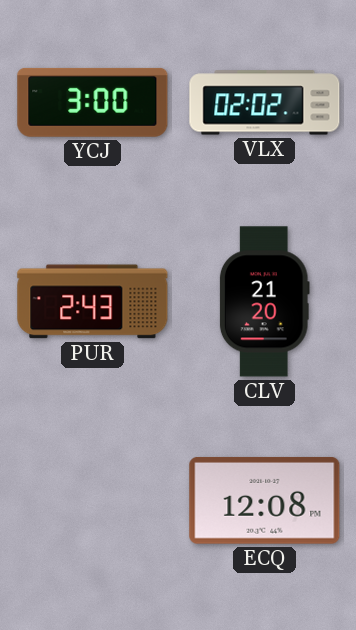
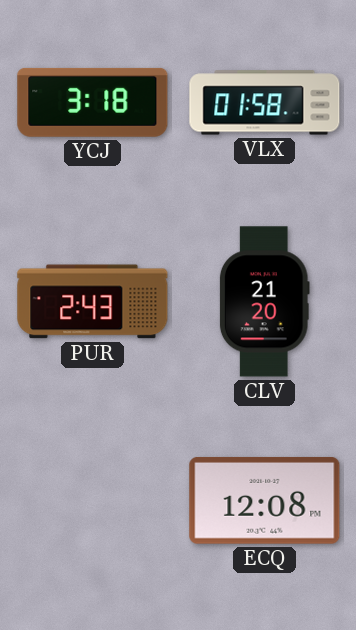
YCJ: 3:00 -> 3:18 (93, 102)
VLX: 02:02 -> 01:58 (265, 103)
